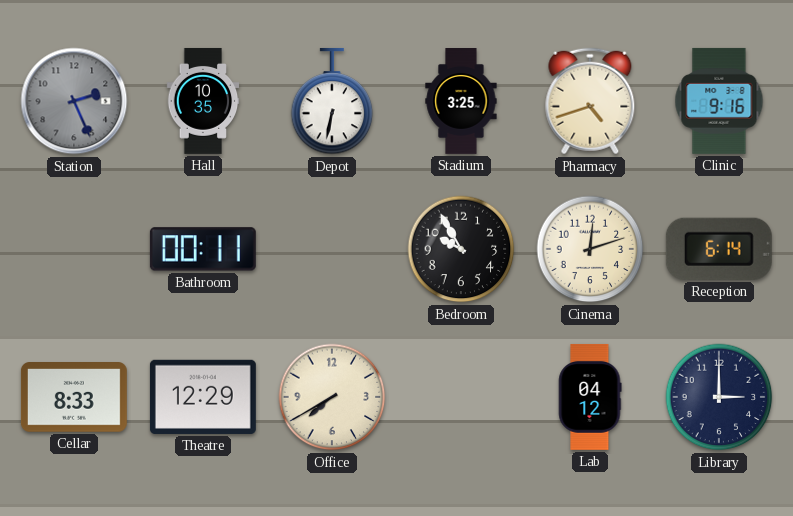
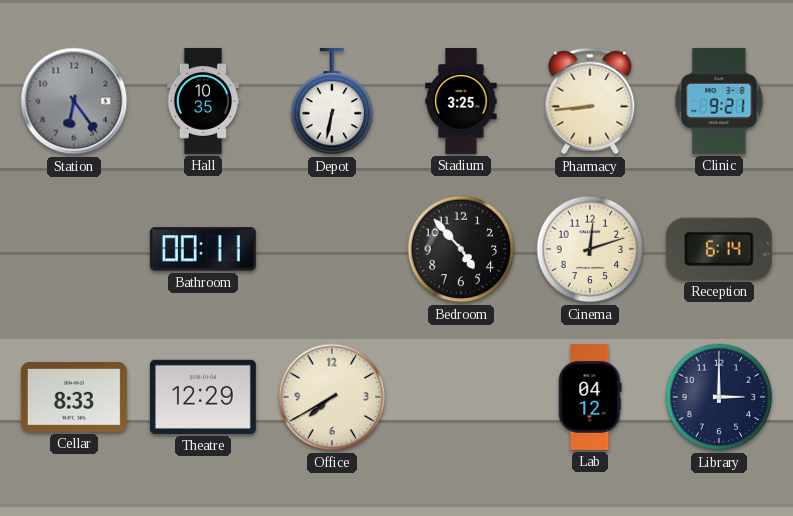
Station: 2:26 -> 6:24 (74, 101)
Pharmacy: 4:42 -> 8:44 (590, 101)
Clinic: 9:16 -> 9:21 (719, 101)
Bedroom: 9:55 -> 4:53 (461, 249)
